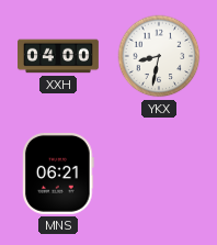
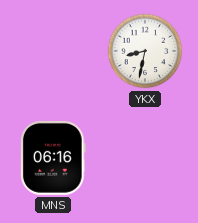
XXH: 04:00 -> none (58, 56)
MNS: 06:21 -> 06:16 (54, 158)
